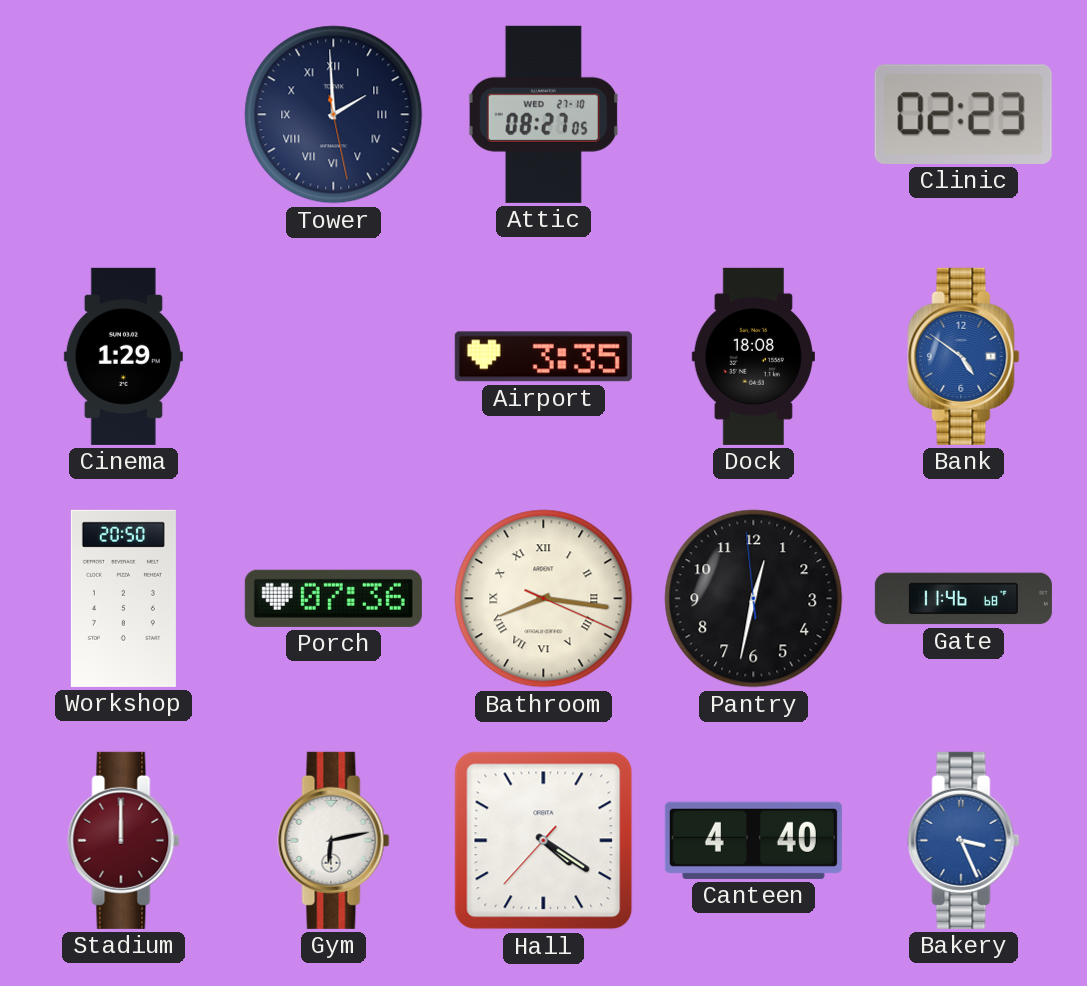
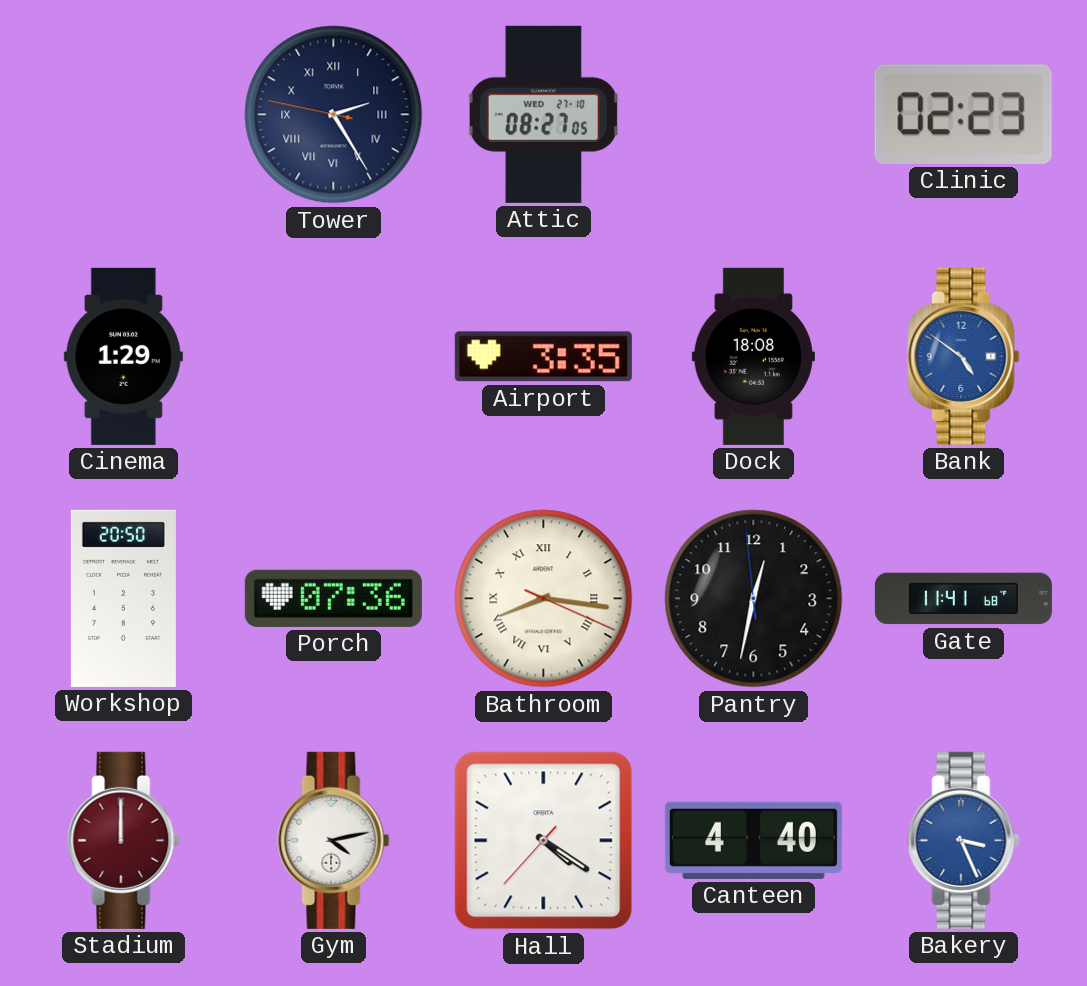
Tower: 1:59 -> 2:24 (334, 115)
Gate: 11:46 -> 11:41 (963, 599)
Gym: 6:13 -> 4:13 (334, 840)
